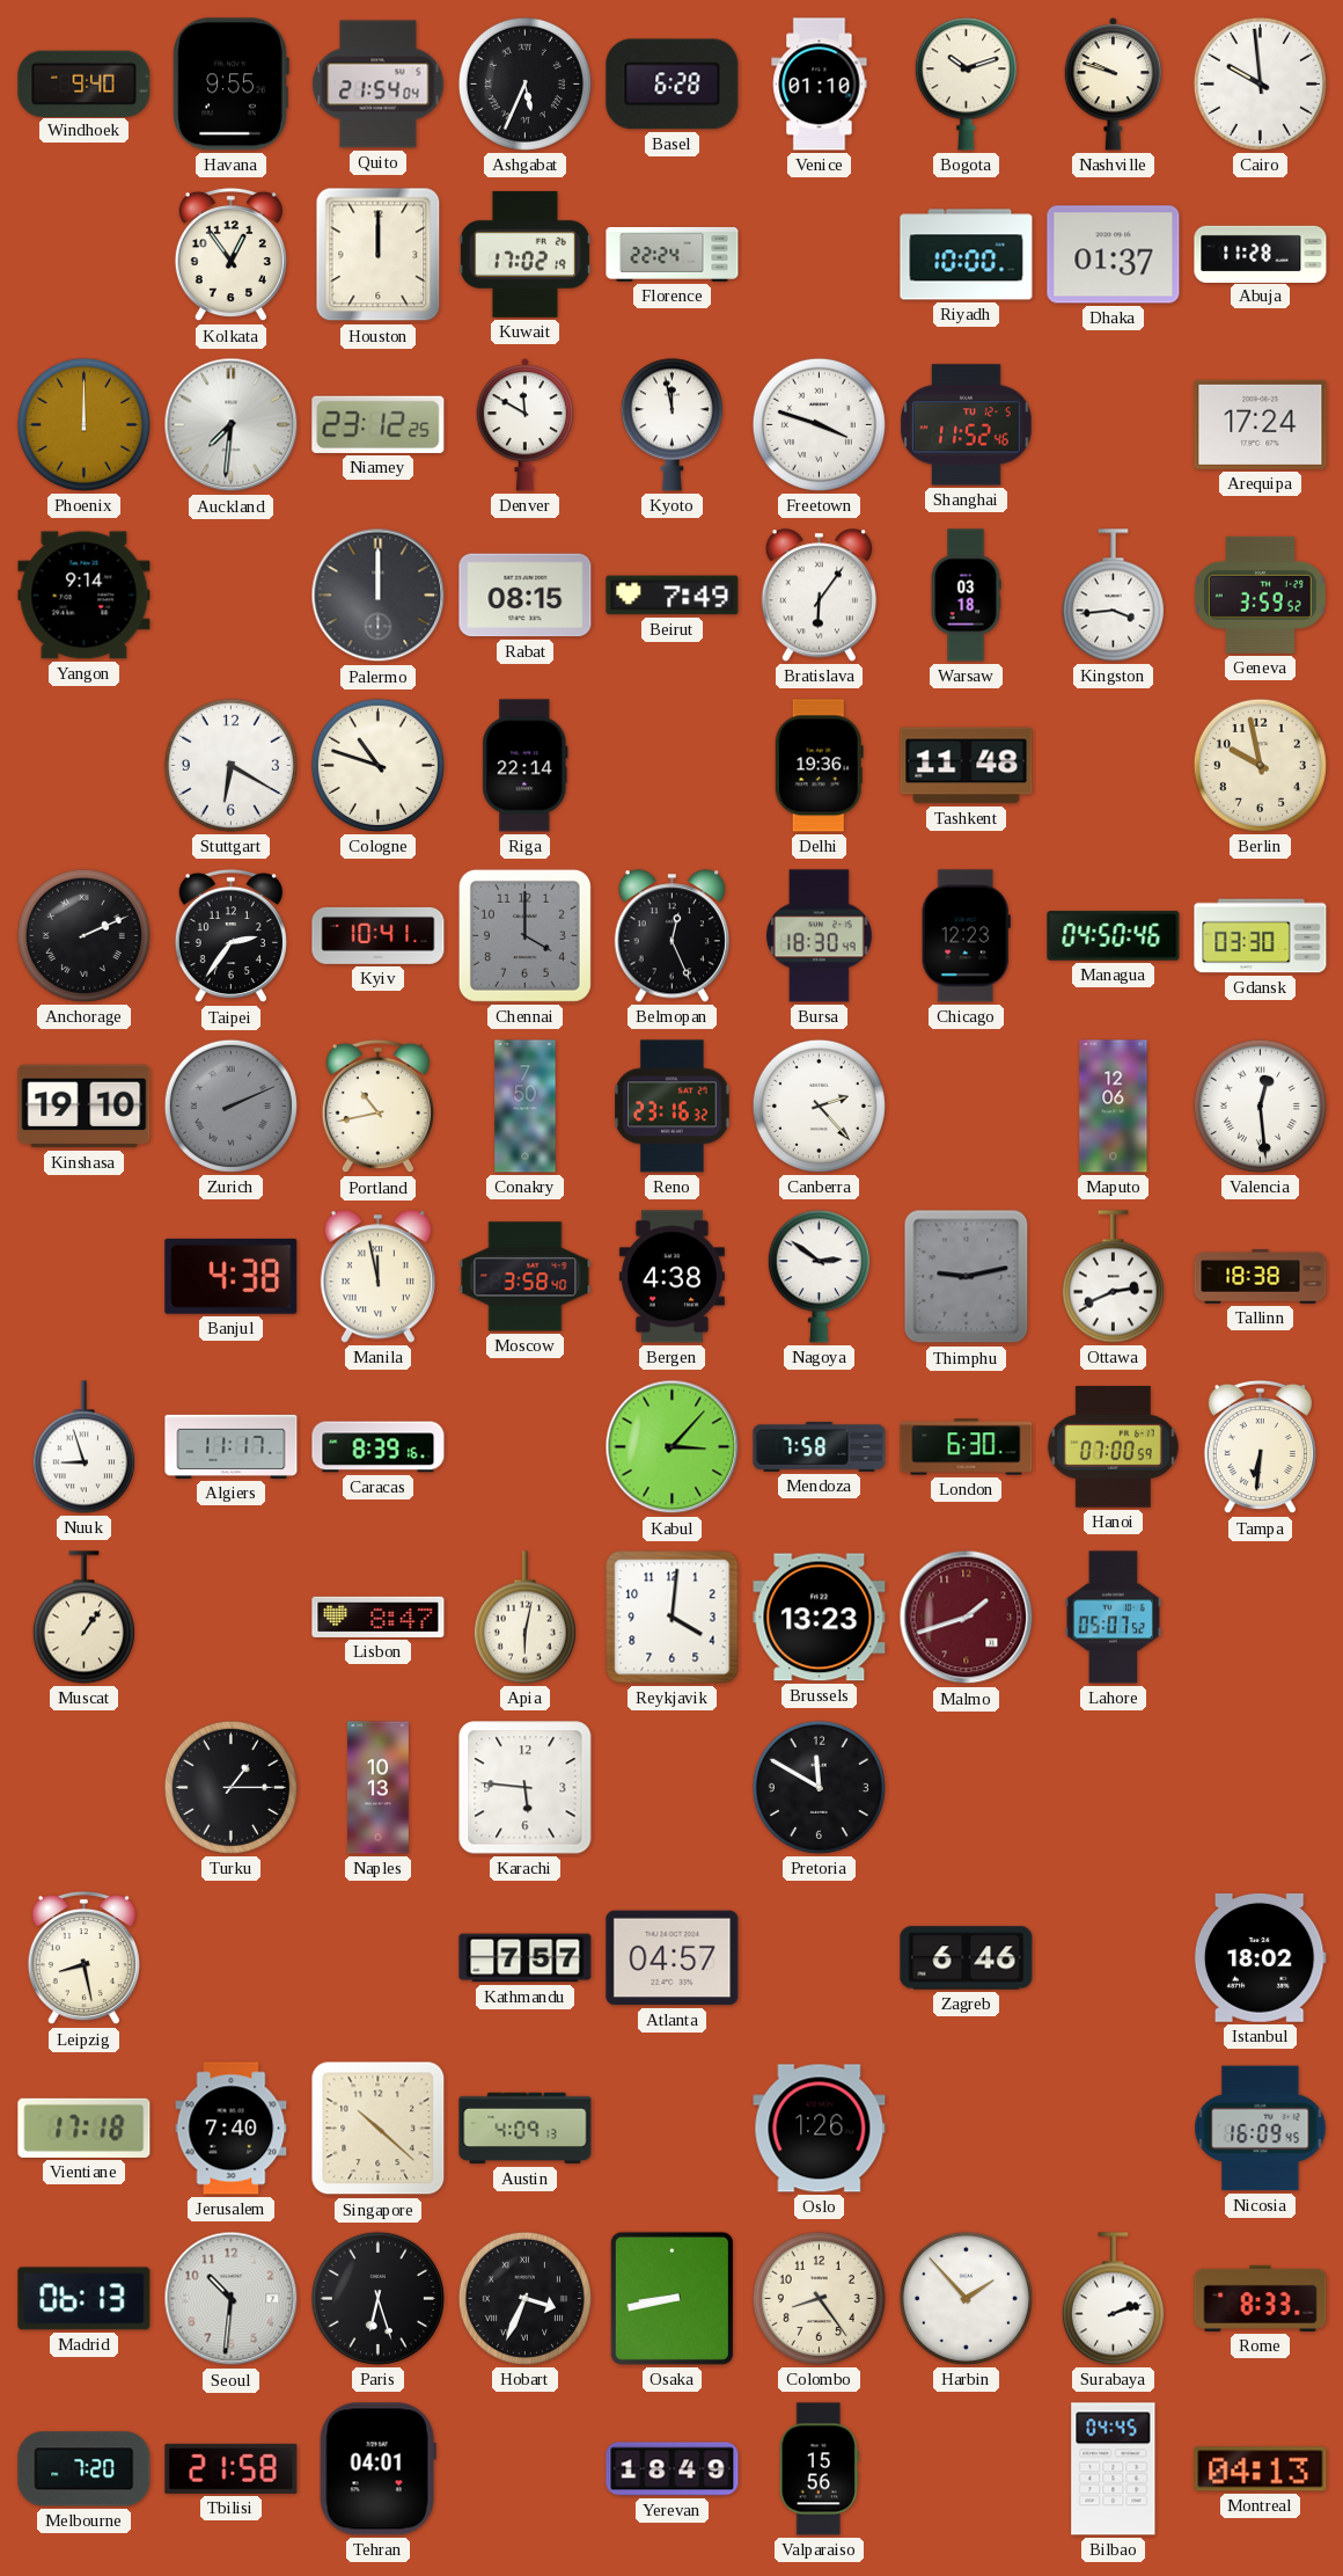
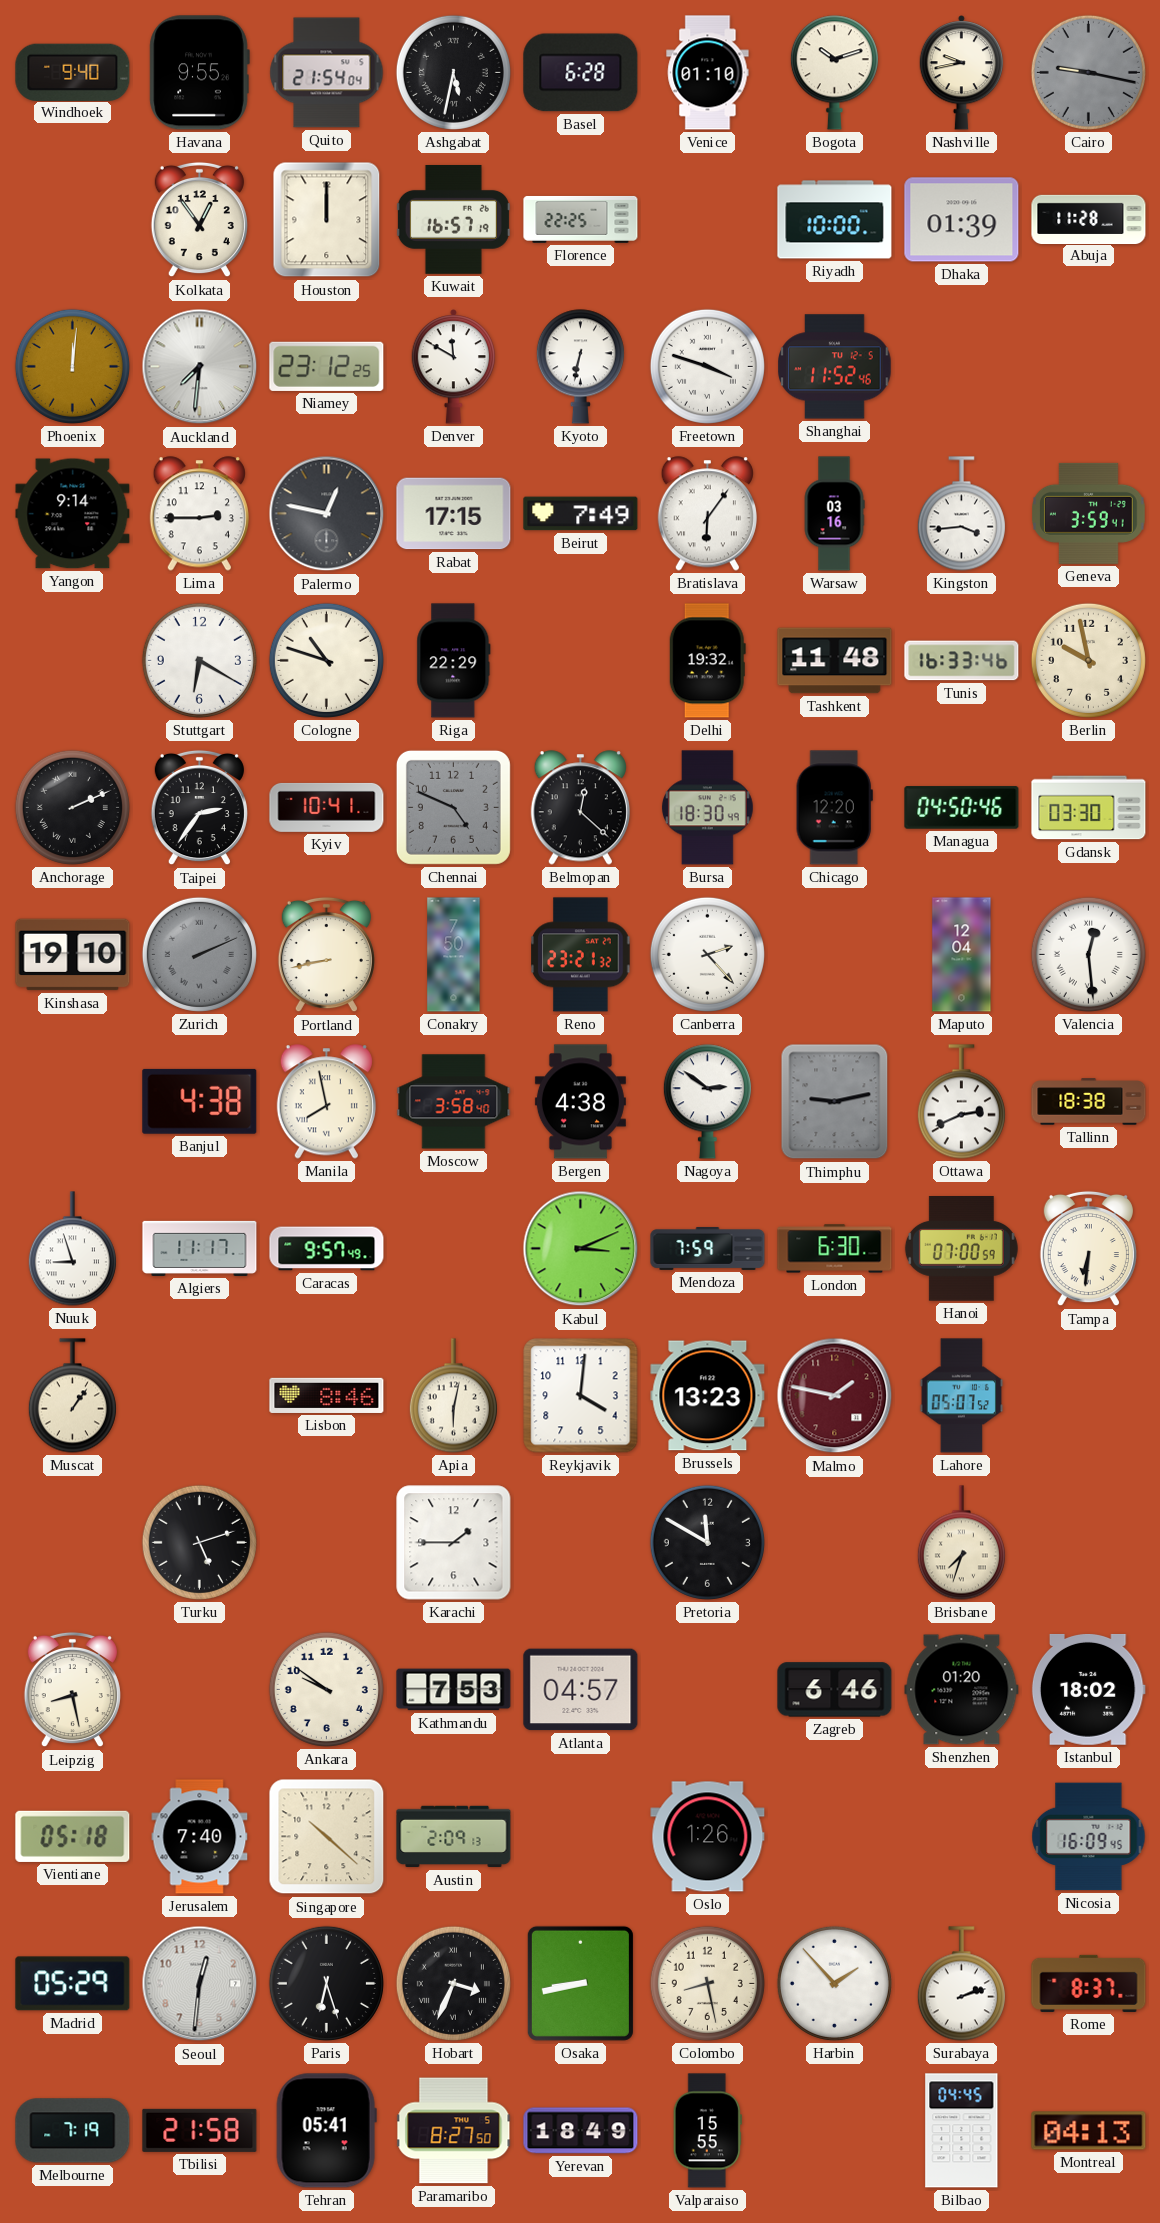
Ashgabat: 5:34 -> 5:32 (453, 72)
Nashville: 9:48 -> 9:43 (962, 73)
Cairo: 9:59 -> 9:17 (1088, 72)
Cairo dial: white -> grey (1088, 72)
Kuwait: 17:02 -> 16:57 (453, 219)
Florence: 22:24 -> 22:25 (581, 219)
Dhaka: 01:37 -> 01:39 (962, 220)
Phoenix: 12:00 -> 12:01 (72, 366)
Kyoto: 11:58 -> 6:32 (580, 367)
Arequipa: 17:24 -> none (1261, 424)
Lima: none -> 2:45 (199, 514)
Palermo: 12:00 -> 12:47 (327, 514)
Rabat: 08:15 -> 17:15 (454, 514)
Warsaw: 03:18 -> 03:16 (834, 514)
Geneva: 3:59:52 -> 3:59:41 (1089, 513)
Riga: 22:14 -> 22:29 (454, 661)
Delhi: 19:36 -> 19:32 (707, 661)
Tunis: none -> 16:33 (962, 661)
Chennai: 4:00 -> 4:49 (453, 807)
Belmopan: 12:26 -> 12:22 (580, 808)
Chicago: 12:23 -> 12:20 (834, 808)
Portland: 10:43 -> 8:43 (326, 955)
Reno: 23:16 -> 23:21 (581, 955)
Maputo: 12:06 -> 12:04 (962, 955)
Manila: 11:58 -> 7:58 (326, 1102)
Caracas: 8:39 -> 9:57 (327, 1249)
Kabul: 3:07 -> 3:11 (581, 1249)
Mendoza: 7:58 -> 7:59 (708, 1248)
Lisbon: 8:47 -> 8:46 (327, 1395)
Malmo: 1:42 -> 1:47 (835, 1396)
Turku: 1:15 -> 5:12 (199, 1542)
Naples: 10:13 -> none (377, 1788)
Karachi: 5:46 -> 1:45 (454, 1543)
Brisbane: none -> 7:33 (961, 1543)
Ankara: none -> 9:51 (326, 1689)
Kathmandu: 7:57 -> 7:53 (454, 1690)
Shenzhen: none -> 01:20 (962, 1690)
Vientiane: 17:18 -> 05:18 (73, 1836)
Austin: 4:09 -> 2:09 (454, 1837)
Madrid: 06:13 -> 05:29 (73, 1984)
Seoul: 10:31 -> 12:31 (200, 1984)
Colombo: 8:24 -> 8:28 (707, 1983)
Rome: 8:33 -> 8:37 (1089, 1983)
Melbourne: 7:20 -> 7:19 (73, 2131)
Tehran: 04:01 -> 05:41 (326, 2131)
Paramaribo: none -> 8:27 (454, 2131)
Valparaiso: 15:56 -> 15:55 (707, 2131)
